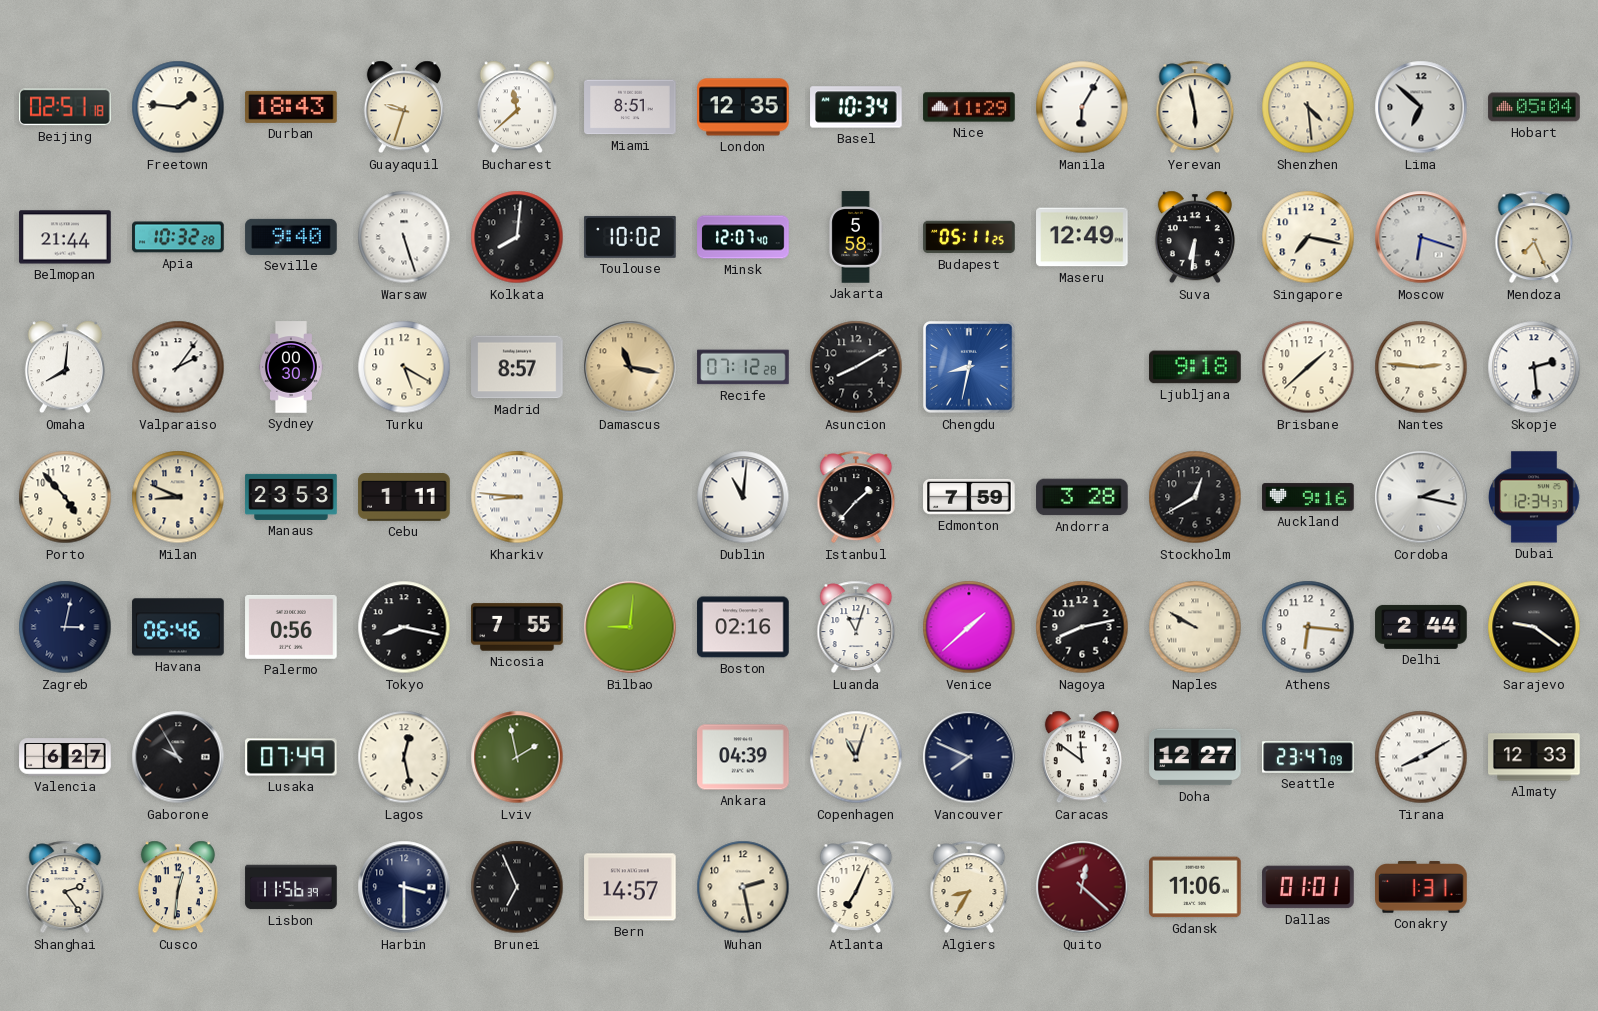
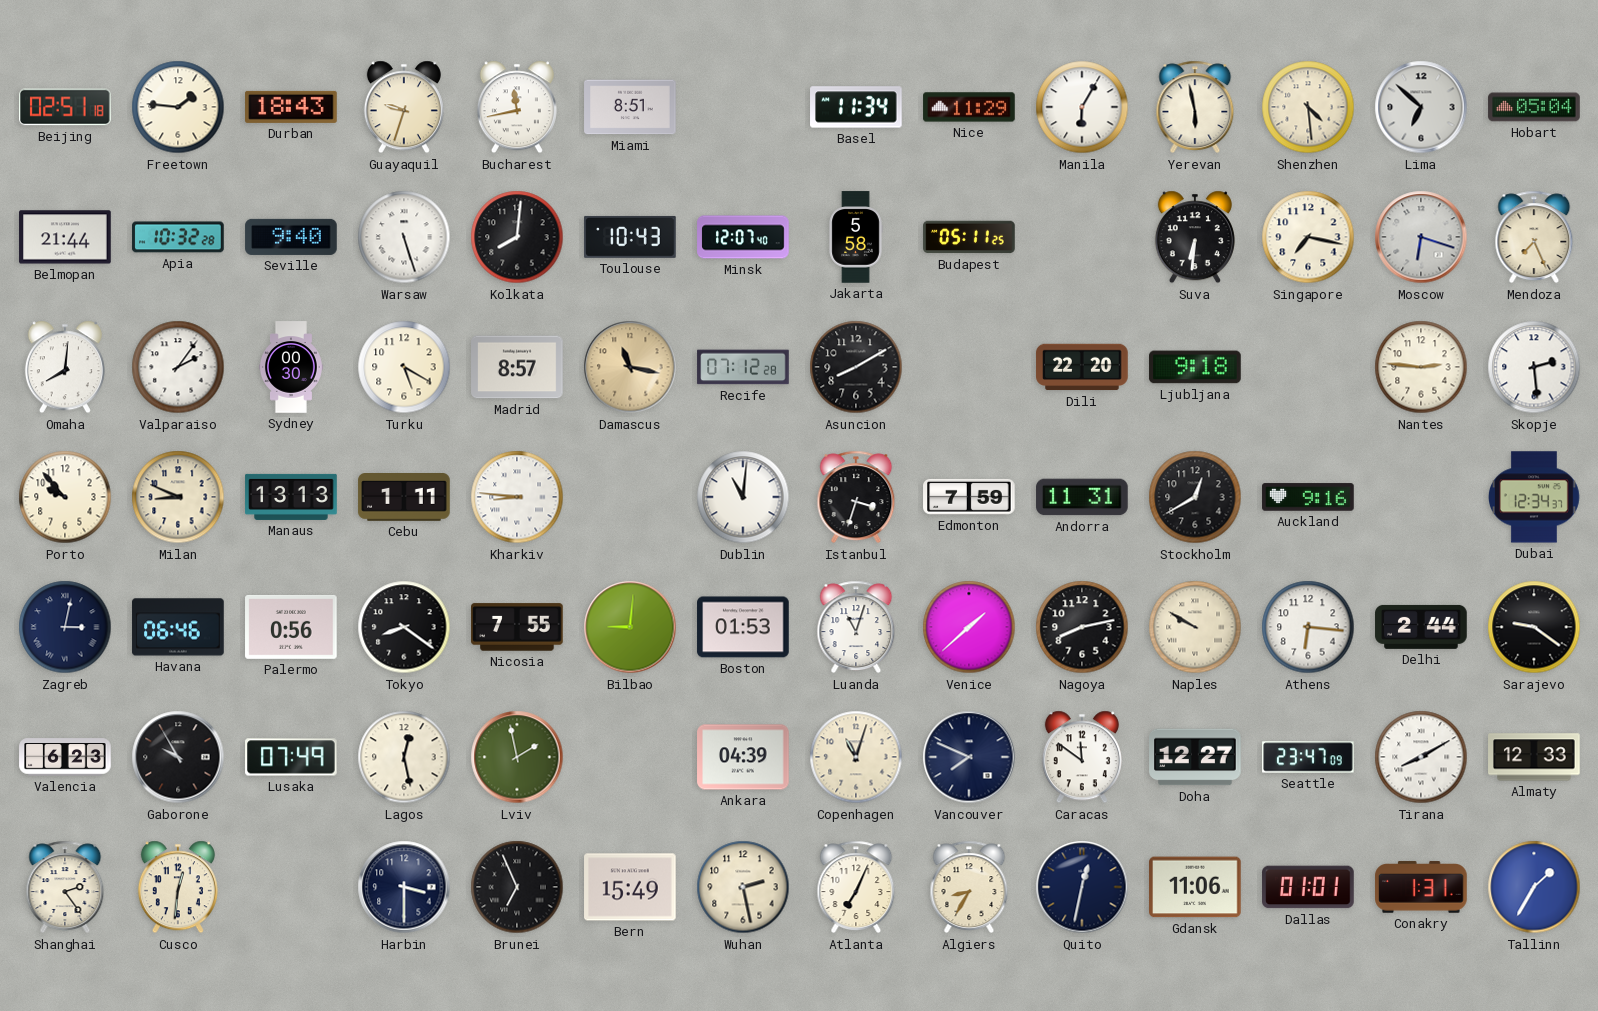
Bucharest: 11:38 -> 11:43 (517, 107)
London: 12:35 -> none (743, 107)
Basel: 10:34 -> 11:34 (856, 107)
Toulouse: 10:02 -> 10:43 (630, 237)
Maseru: 12:49 -> none (1082, 237)
Chengdu: 8:32 -> none (969, 367)
Dili: none -> 22:20 (1082, 367)
Brisbane: 1:38 -> none (1308, 367)
Porto: 4:53 -> 9:53 (65, 497)
Manaus: 23:53 -> 13:13 (291, 497)
Istanbul: 1:37 -> 3:33 (856, 497)
Andorra: 3:28 -> 11:31 (1082, 497)
Cordoba: 2:17 -> none (1421, 497)
Tokyo: 8:17 -> 8:21 (404, 627)
Boston: 02:16 -> 01:53 (743, 627)
Valencia: 6:27 -> 6:23 (65, 757)
Lisbon: 11:56 -> none (291, 887)
Bern: 14:57 -> 15:49 (630, 887)
Quito: 12:22 -> 12:32 (1082, 887)
Quito dial: burgundy -> navy (1082, 887)
Tallinn: none -> 1:35 (1534, 887)
